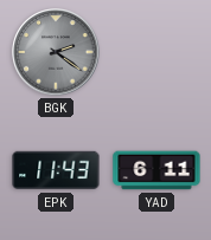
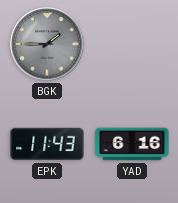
BGK: 2:21 -> 1:45 (47, 44)
YAD: 6:11 -> 6:16 (132, 144)
